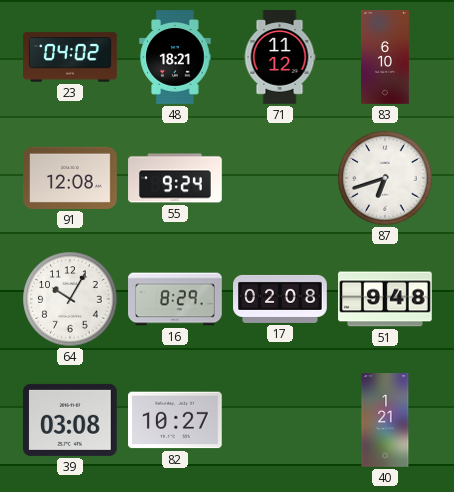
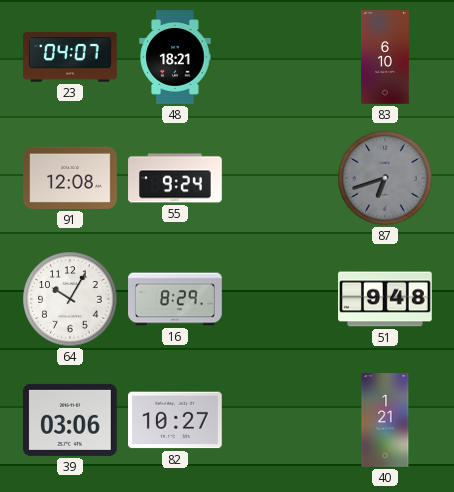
23: 04:02 -> 04:07 (70, 57)
71: 11:12 -> none (280, 57)
87 dial: white -> grey (385, 178)
17: 02:08 -> none (280, 299)
39: 03:08 -> 03:06 (71, 420)
